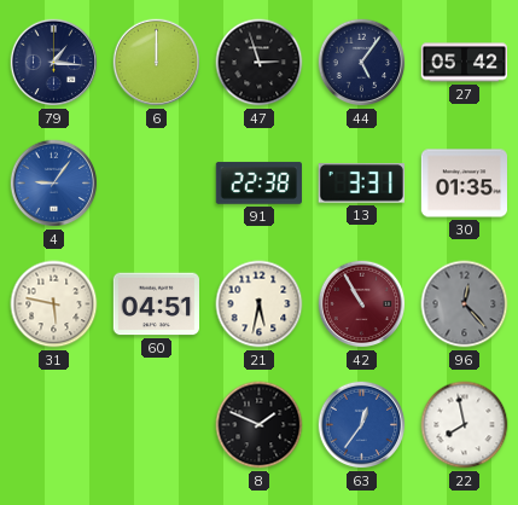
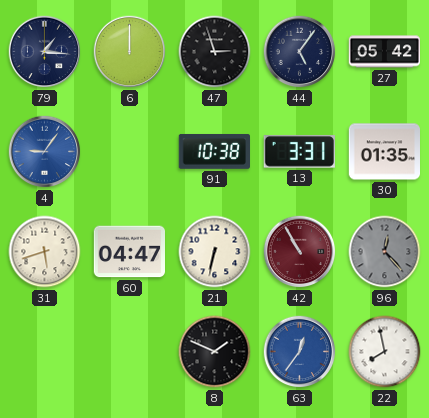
91: 22:38 -> 10:38 (214, 152)
31: 5:47 -> 5:42 (45, 252)
60: 04:51 -> 04:47 (129, 252)
21: 5:32 -> 6:32 (215, 252)
